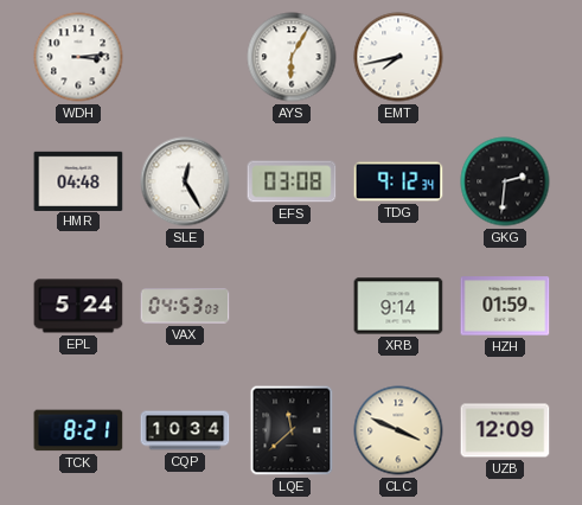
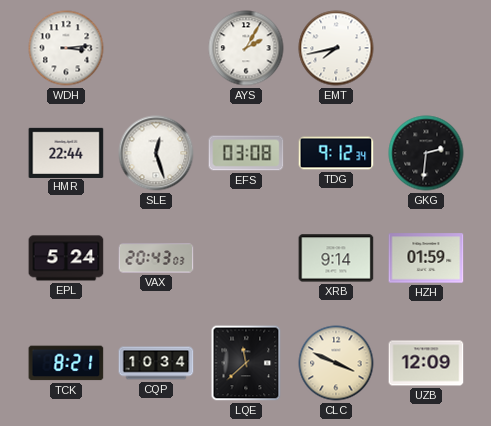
AYS: 6:05 -> 2:05 (246, 48)
HMR: 04:48 -> 22:44 (66, 152)
SLE: 12:25 -> 12:27 (156, 153)
VAX: 04:53 -> 20:43 (156, 258)
